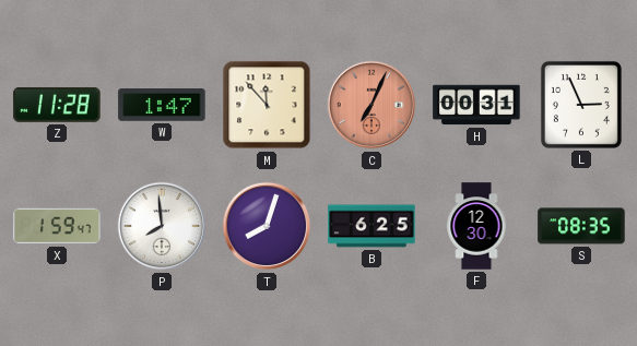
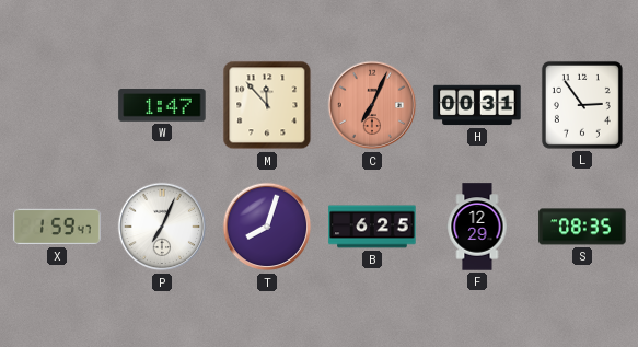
Z: 11:28 -> none (57, 105)
L: 2:56 -> 2:54 (582, 105)
P: 7:59 -> 7:04 (162, 227)
F: 12:30 -> 12:29 (477, 227)
